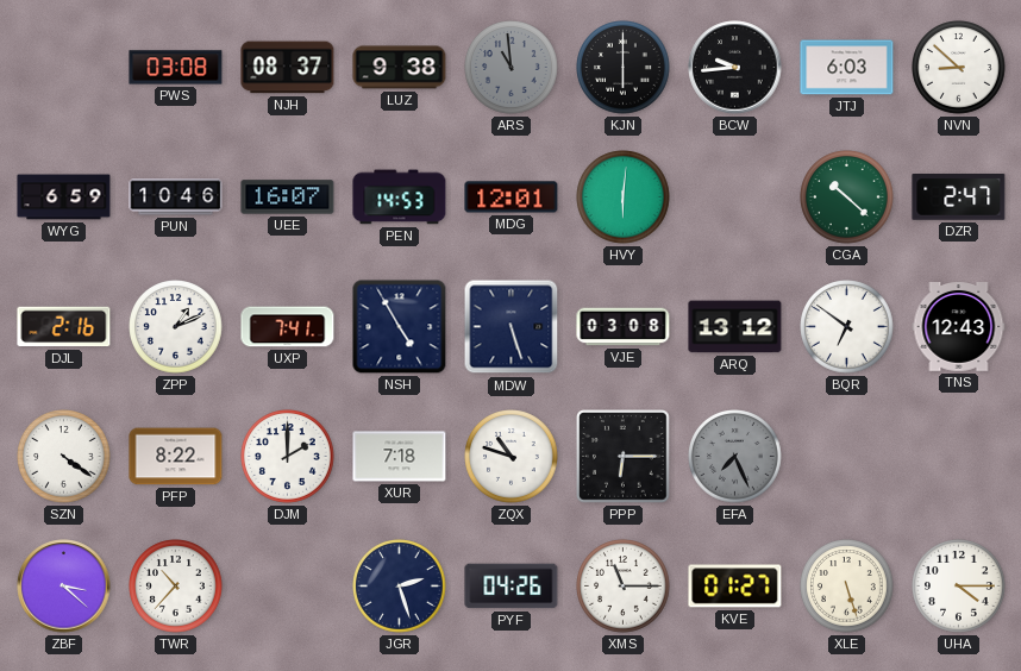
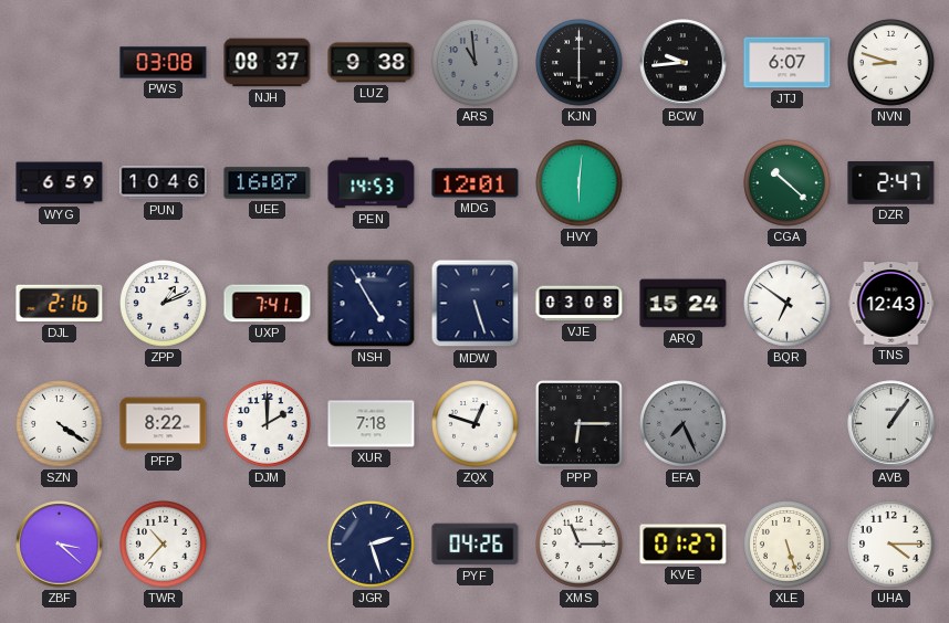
JTJ: 6:03 -> 6:07 (788, 63)
NVN: 8:52 -> 8:48 (891, 63)
ARQ: 13:12 -> 15:24 (684, 304)
ZQX: 10:48 -> 12:48 (476, 424)
AVB: none -> 1:06 (891, 424)
